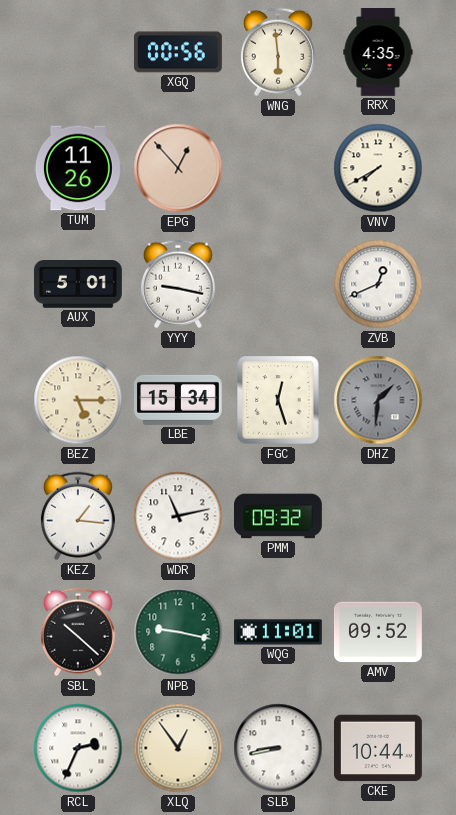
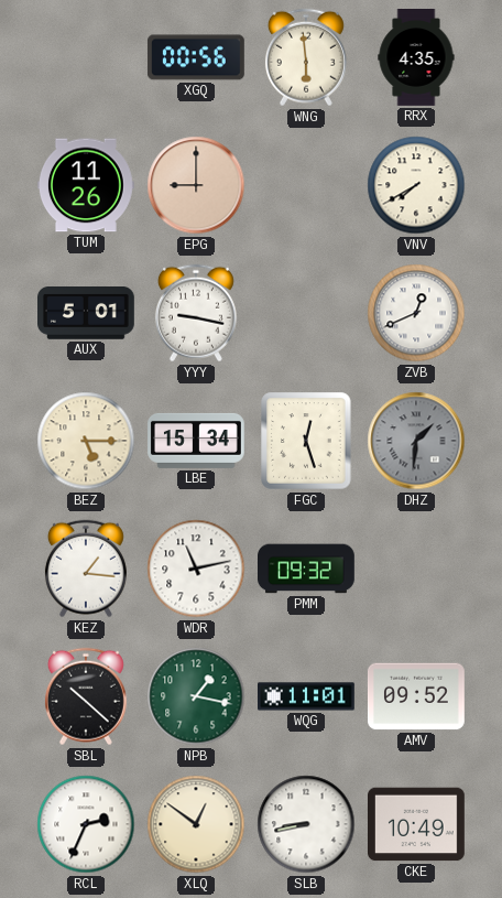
EPG: 12:53 -> 9:00 (196, 185)
NPB: 9:17 -> 1:17 (196, 696)
XLQ: 12:54 -> 12:51 (196, 824)
CKE: 10:44 -> 10:49 (417, 824)
